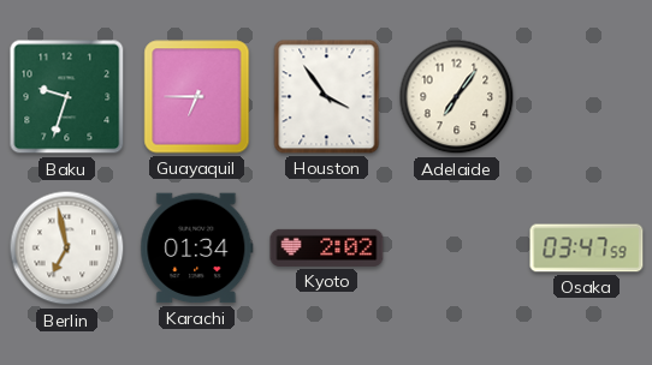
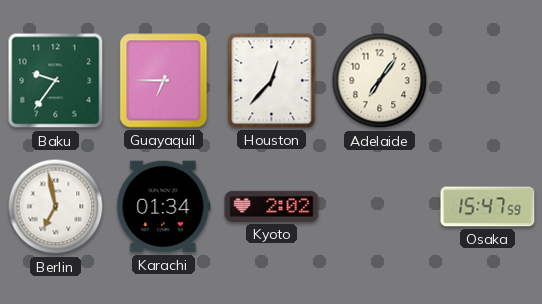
Baku: 9:33 -> 9:36 (56, 81)
Houston: 3:54 -> 12:37 (272, 81)
Osaka: 03:47 -> 15:47 (488, 207)
